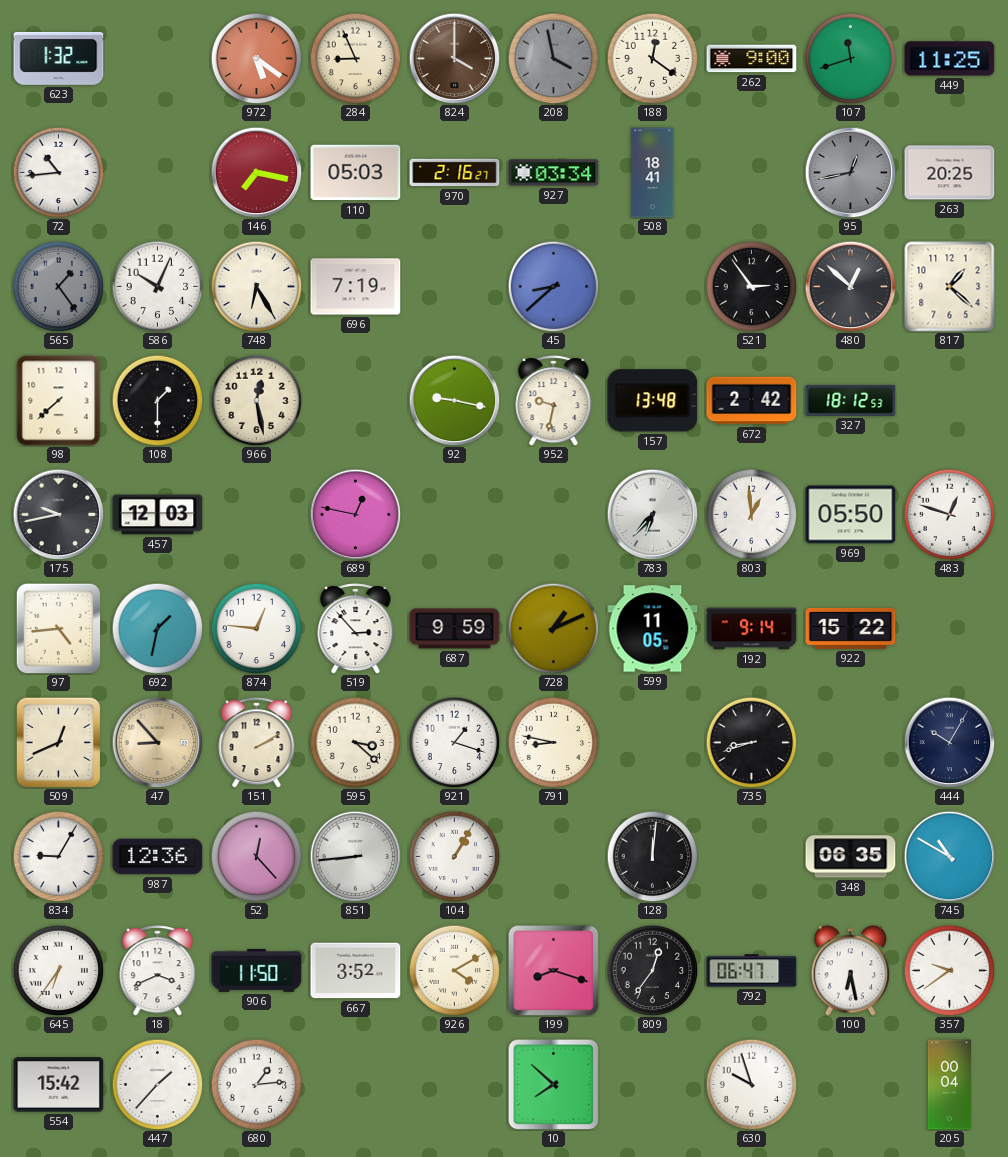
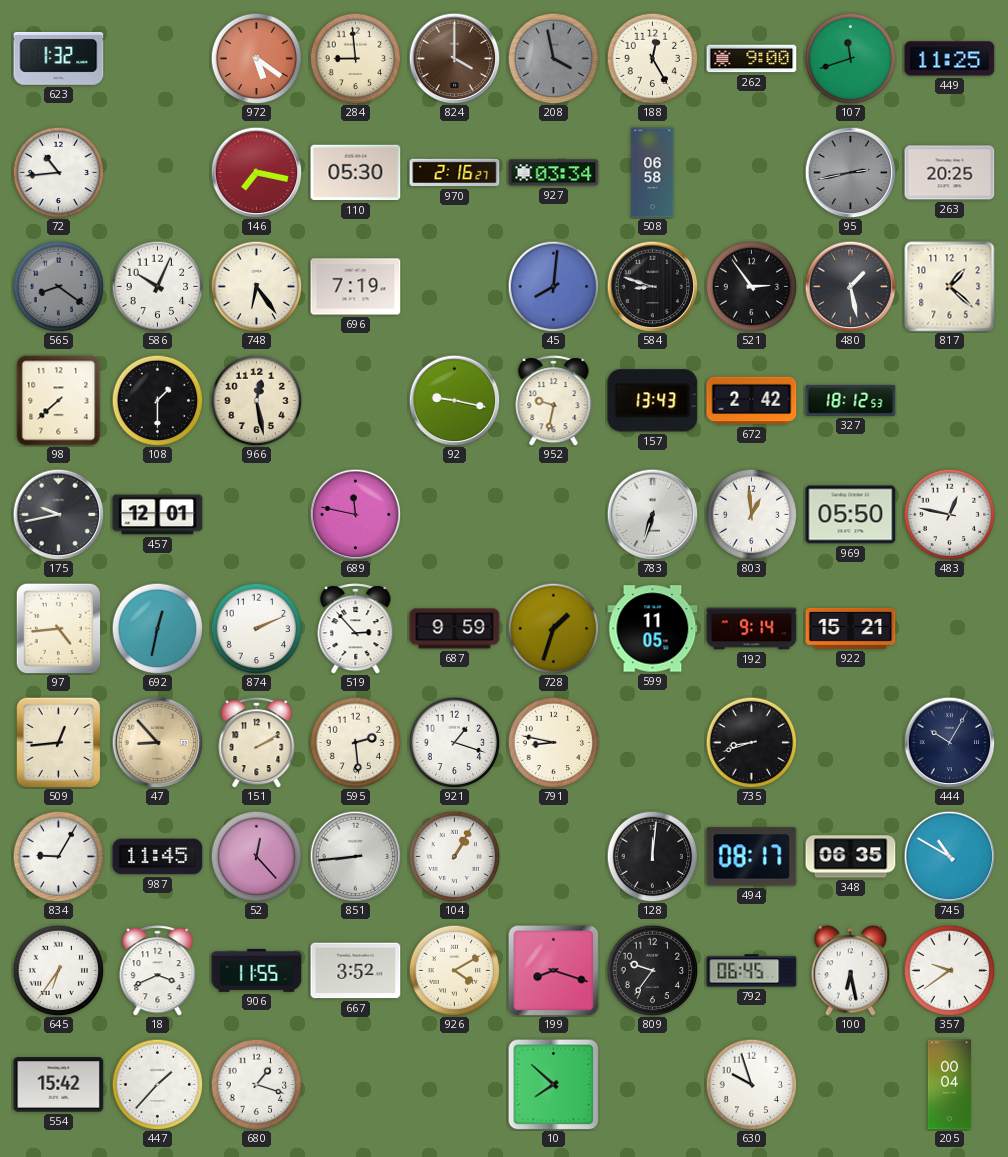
284: 8:56 -> 8:59 (355, 58)
188: 12:21 -> 12:25 (652, 58)
110: 05:03 -> 05:30 (356, 173)
508: 18:41 -> 06:58 (653, 173)
95: 12:43 -> 2:43 (850, 172)
565: 1:24 -> 8:21 (58, 286)
748: 6:25 -> 6:24 (256, 286)
45: 8:38 -> 8:01 (553, 286)
584: none -> 8:48 (652, 286)
480: 12:52 -> 1:28 (850, 286)
157: 13:48 -> 13:43 (653, 401)
457: 12:03 -> 12:01 (158, 515)
689: 12:47 -> 11:47 (355, 514)
783: 6:37 -> 6:33 (652, 514)
483: 12:48 -> 12:47 (949, 514)
692: 1:32 -> 12:32 (157, 628)
874: 12:46 -> 2:11 (256, 628)
728: 1:11 -> 1:33 (553, 628)
922: 15:22 -> 15:21 (851, 628)
509: 12:41 -> 12:44 (59, 742)
595: 3:22 -> 2:29 (355, 742)
987: 12:36 -> 11:45 (158, 857)
494: none -> 08:17 (752, 857)
906: 11:50 -> 11:55 (257, 970)
809: 12:36 -> 9:36 (652, 970)
792: 06:47 -> 06:45 (752, 971)
680: 1:14 -> 1:18 (256, 1084)
